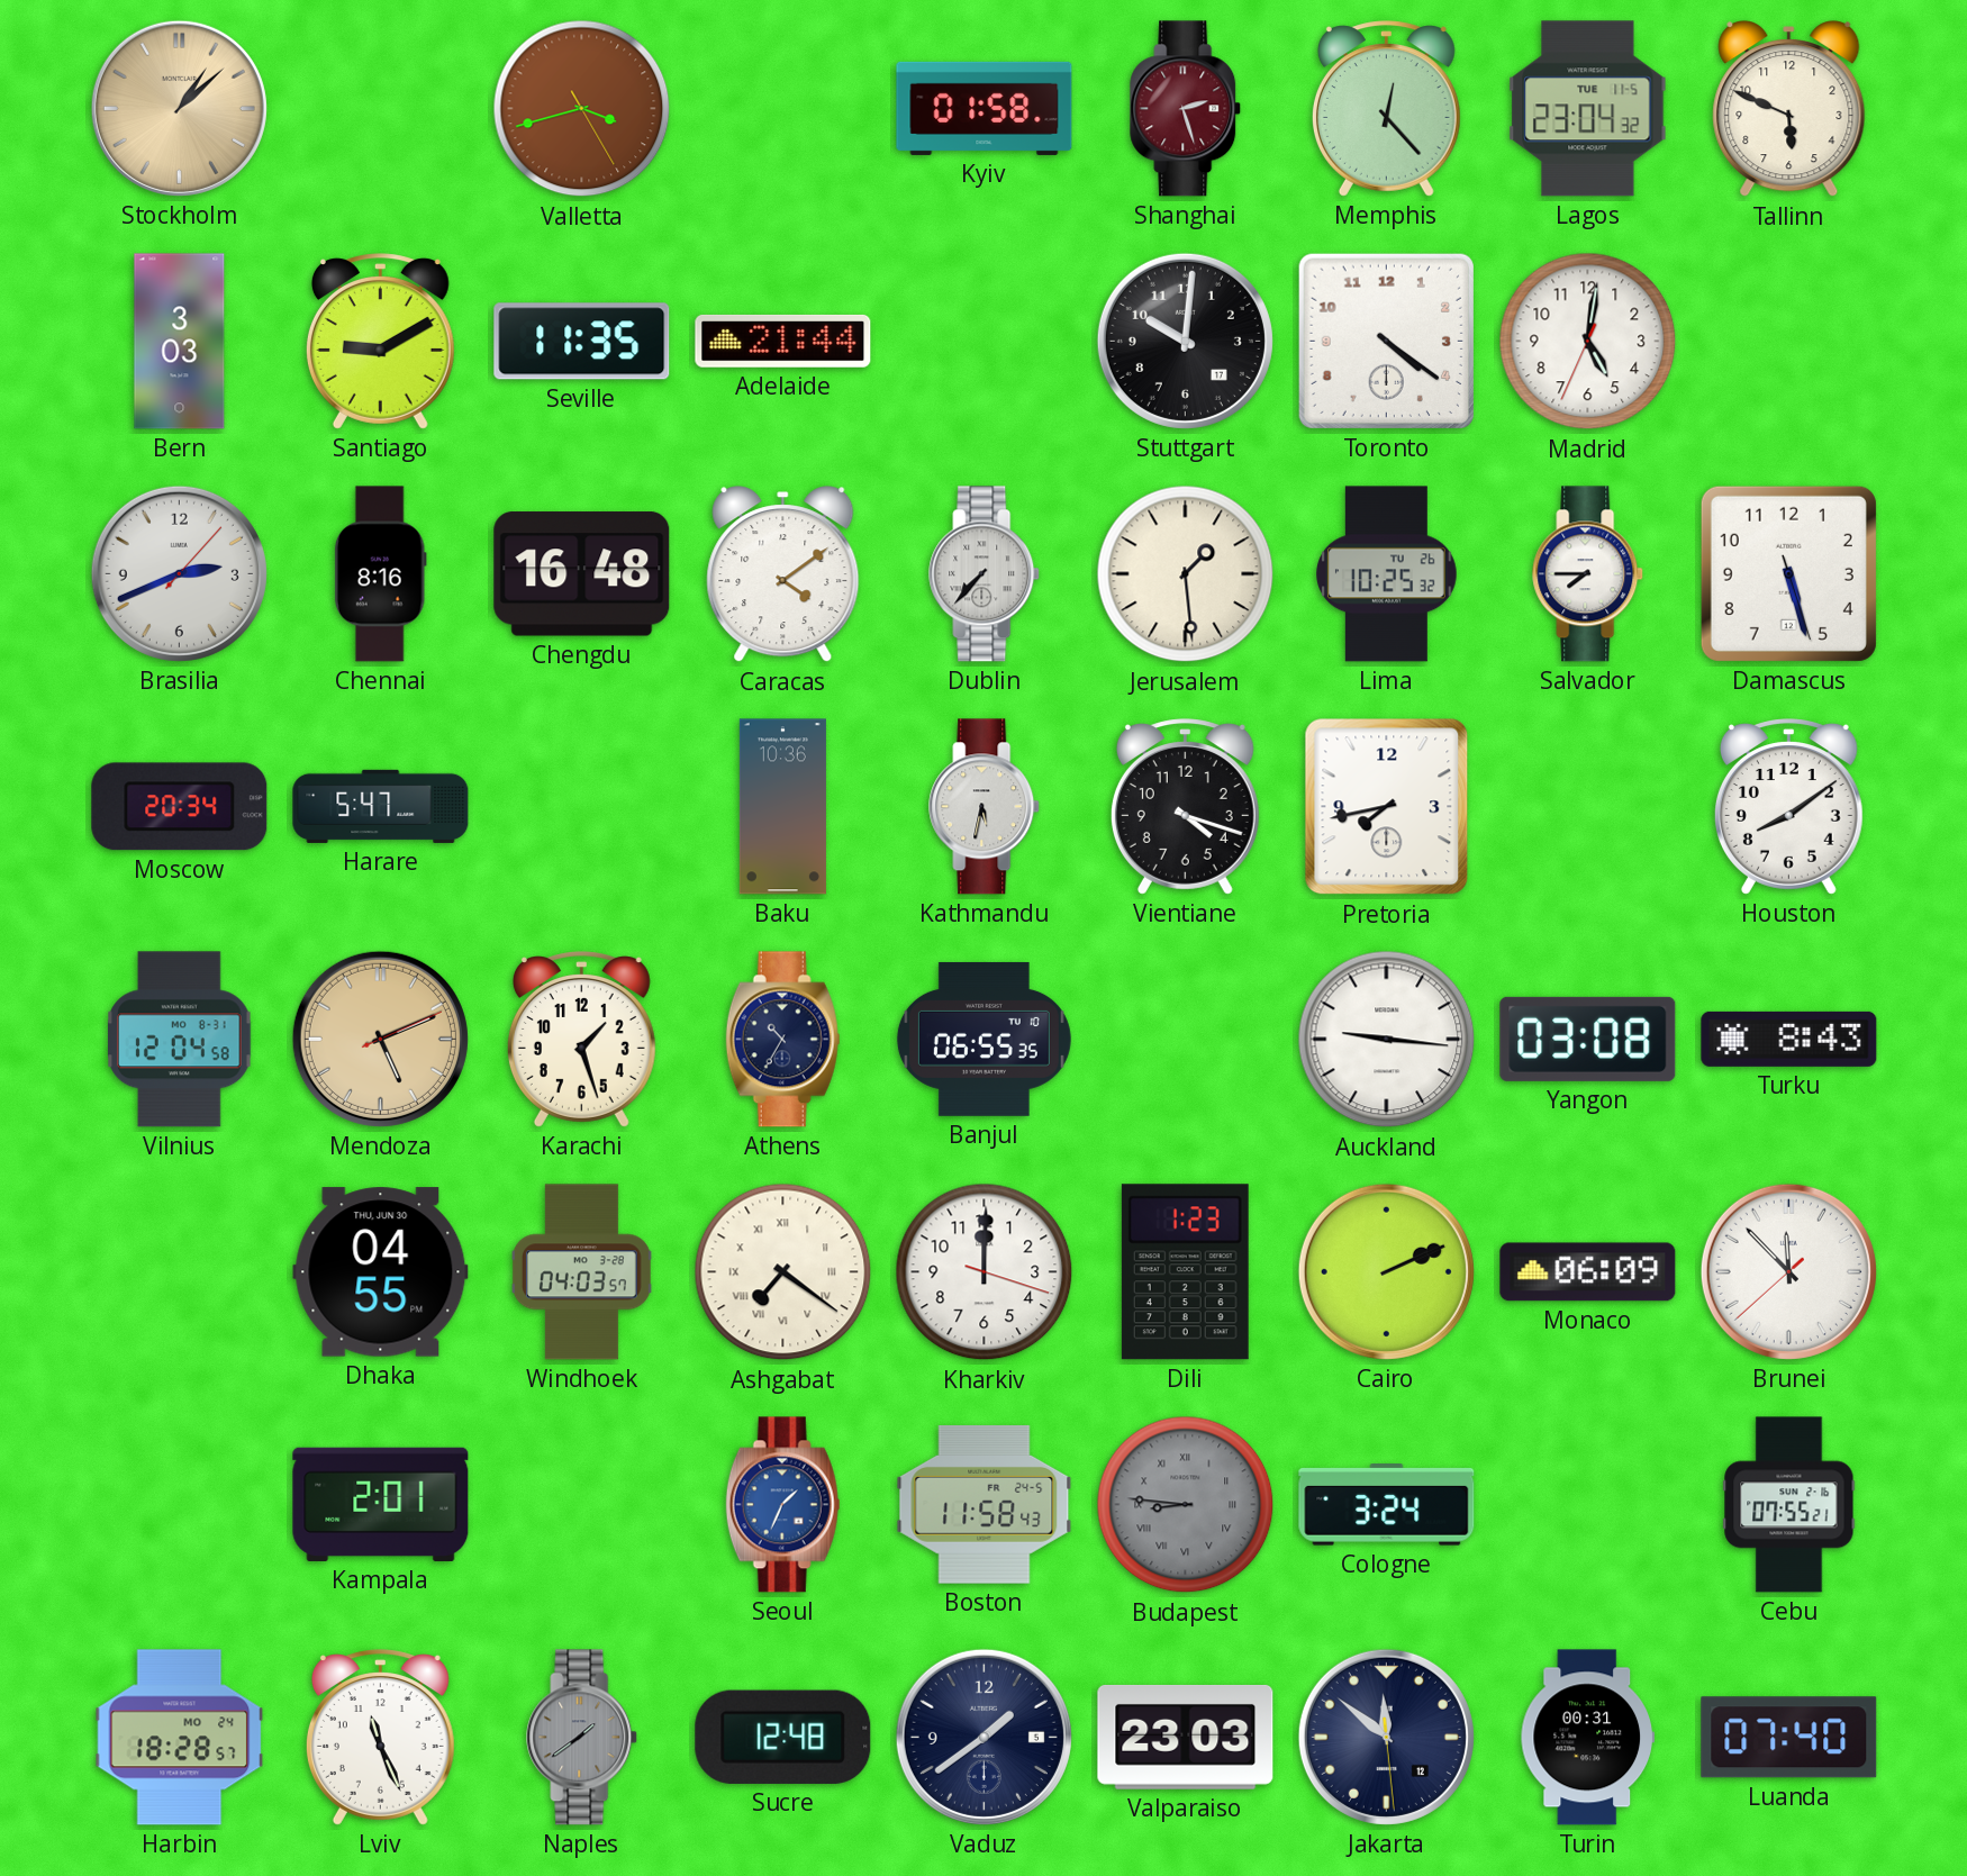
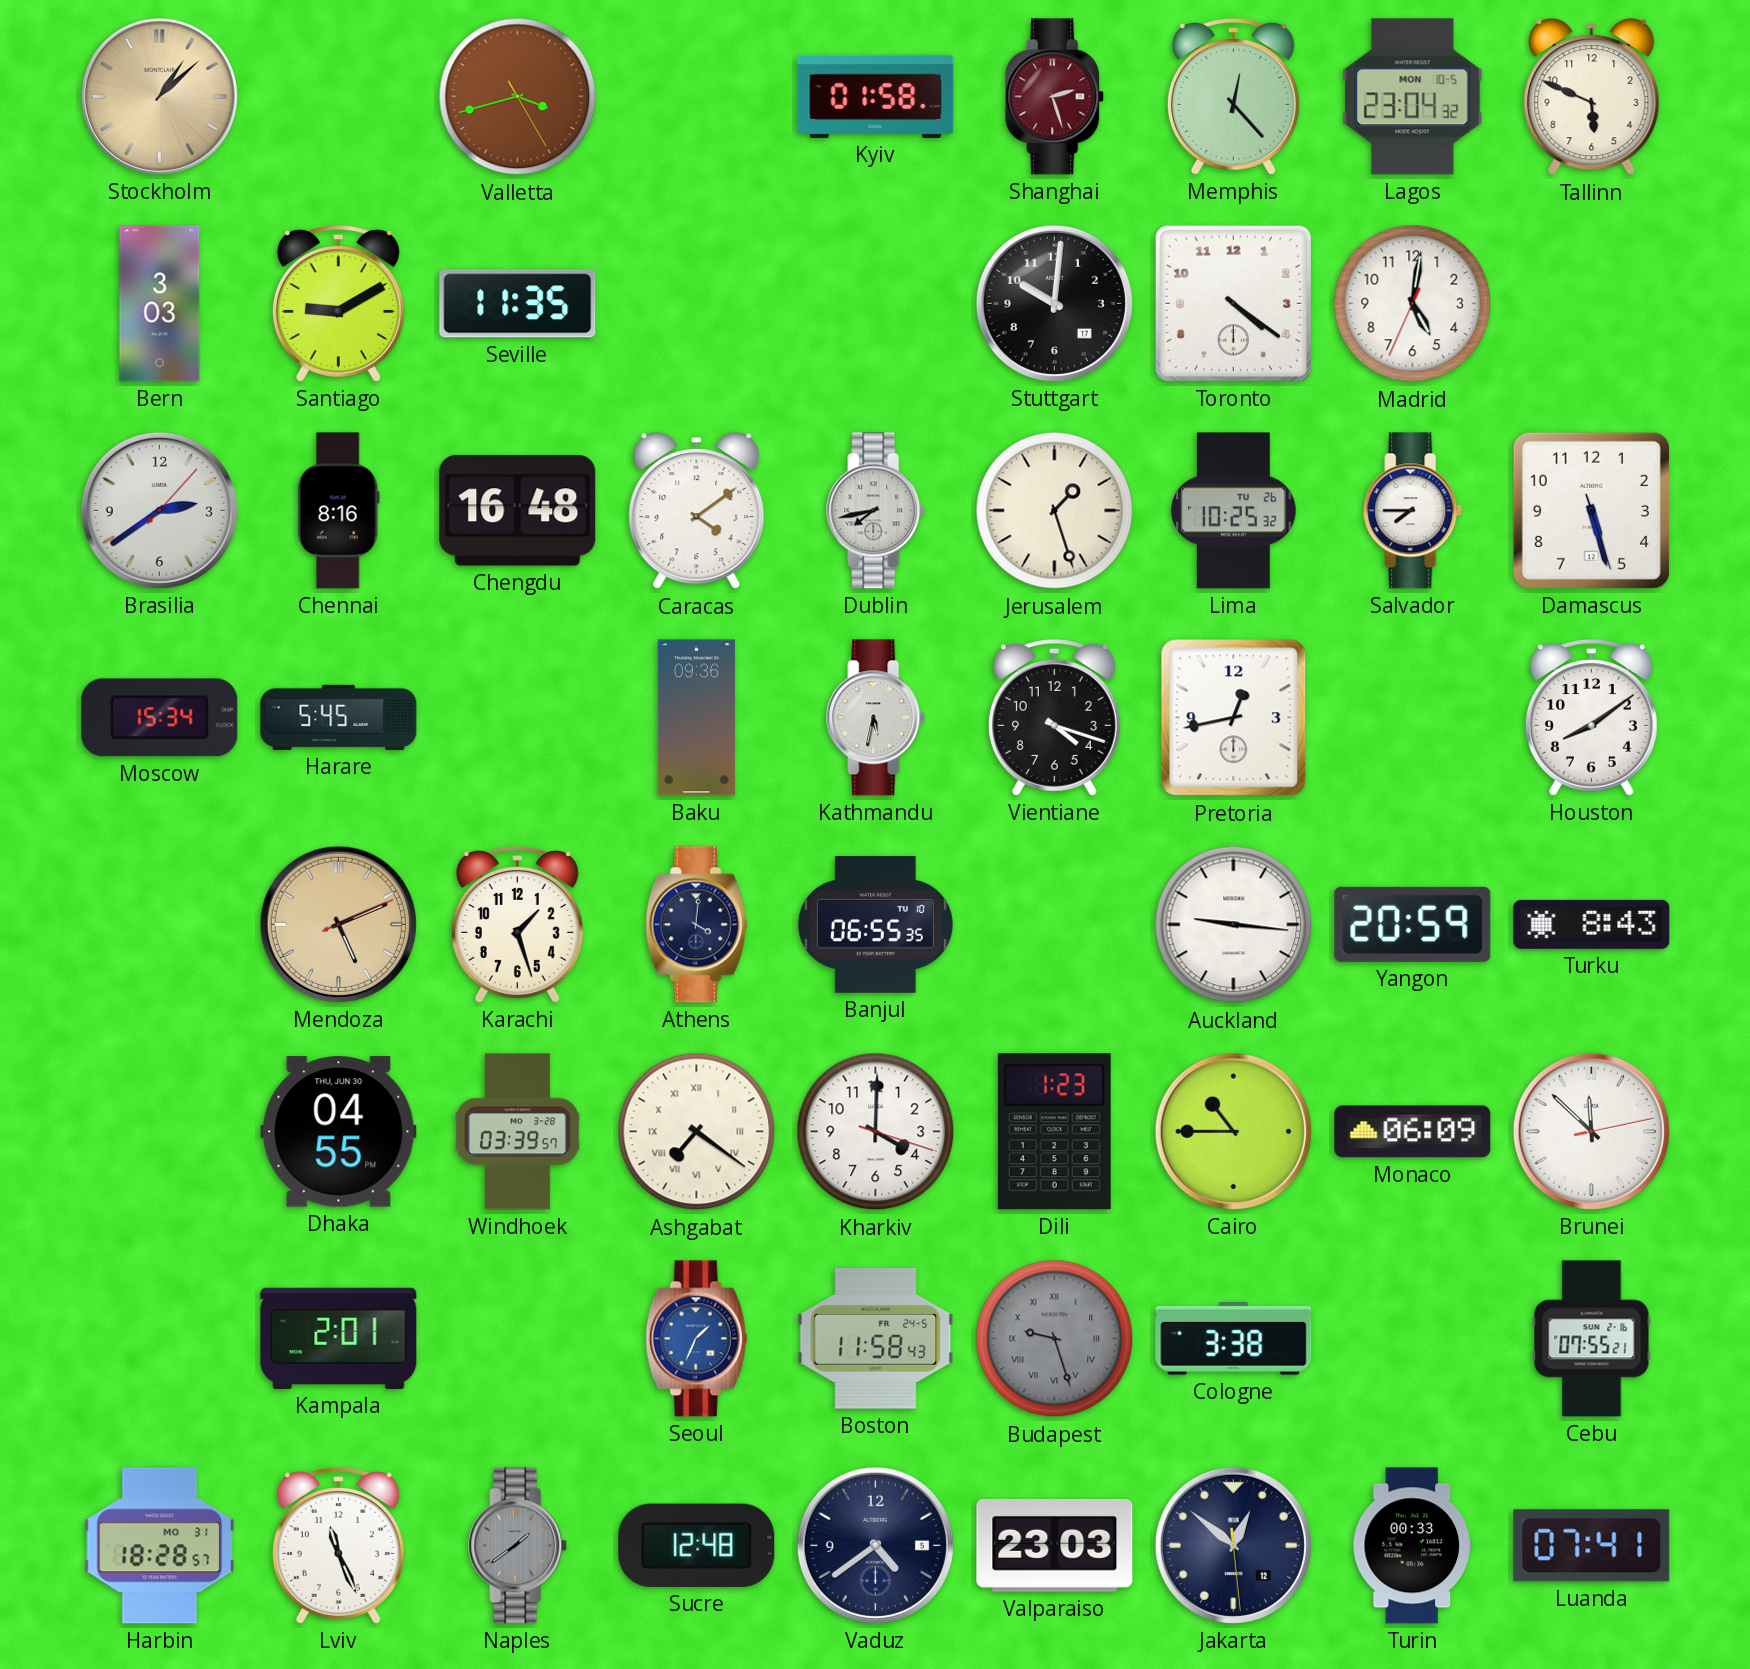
Lagos date: TUE 11-5 -> MON 10-5 (1413, 97)
Adelaide: 21:44 -> none (783, 341)
Brasilia: 2:41 -> 2:39 (159, 510)
Dublin: 7:37 -> 7:43 (876, 511)
Jerusalem: 1:29 -> 1:27 (1055, 511)
Moscow: 20:34 -> 15:34 (160, 718)
Harare: 5:47 -> 5:45 (339, 717)
Baku: 10:36 -> 09:36 (696, 718)
Pretoria: 7:43 -> 12:43 (1234, 718)
Vilnius: 12:04 -> none (180, 1040)
Athens: 10:35 -> 4:01 (697, 925)
Yangon: 03:08 -> 20:59 (1413, 924)
Windhoek: 04:03 -> 03:39 (517, 1132)
Kharkiv: 12:00 -> 4:00 (876, 1132)
Cairo: 2:11 -> 10:45 (1233, 1131)
Brunei: 11:52:38 -> 11:52:13 (1591, 1131)
Budapest: 8:46 -> 9:27 (1055, 1339)
Cologne: 3:24 -> 3:38 (1234, 1339)
Harbin date: MO 24 -> MO 31 (160, 1546)
Vaduz: 1:39 -> 4:39 (875, 1545)
Jakarta: 11:51 -> 12:51 (1233, 1545)
Turin: 00:31 -> 00:33 (1412, 1546)
Luanda: 07:40 -> 07:41 (1592, 1546)
